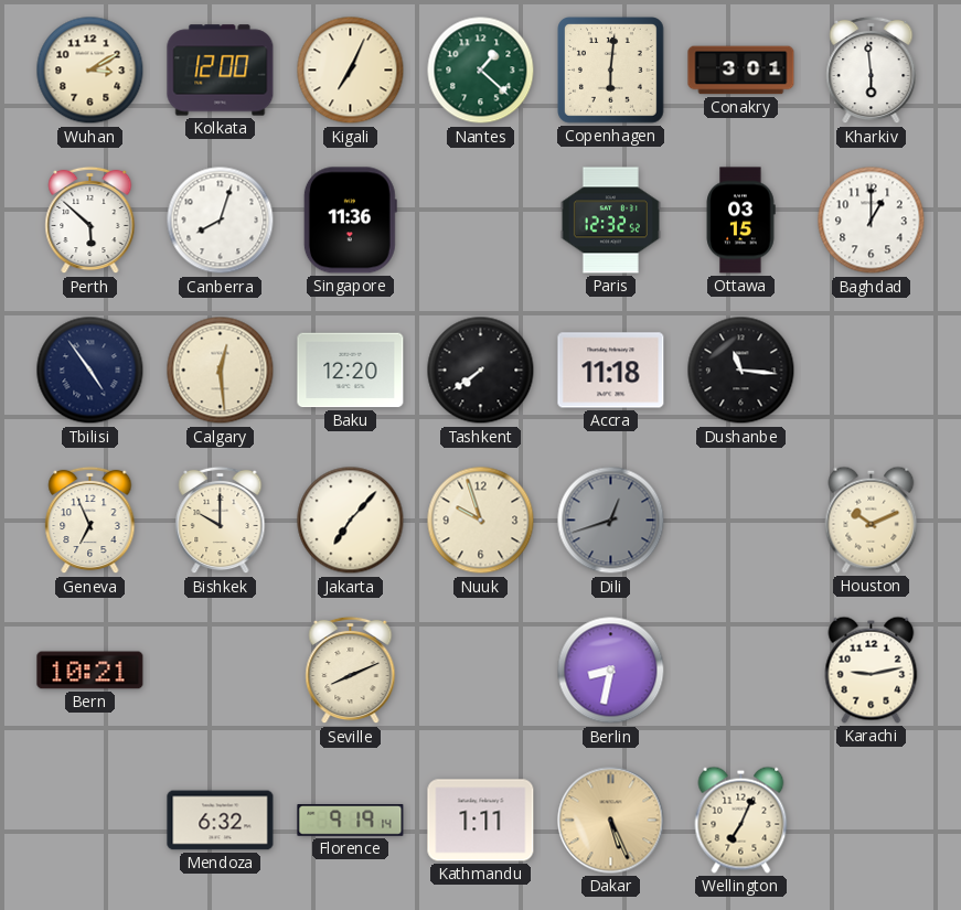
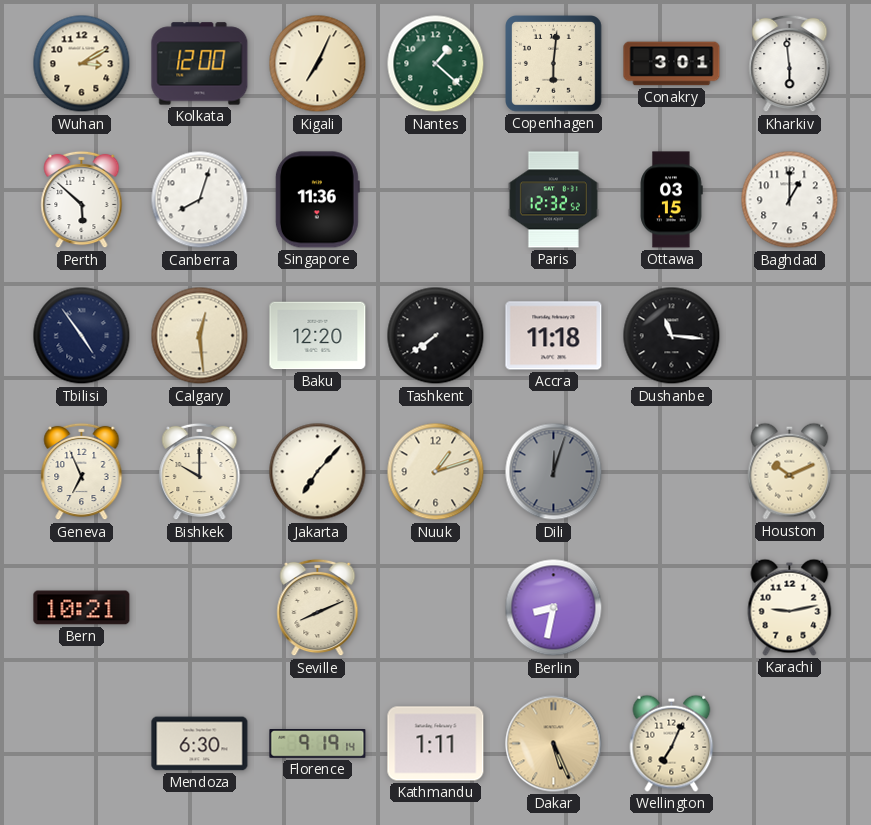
Nuuk: 9:57 -> 1:12 (436, 472)
Dili: 12:42 -> 12:03 (554, 472)
Mendoza: 6:32 -> 6:30 (200, 744)
